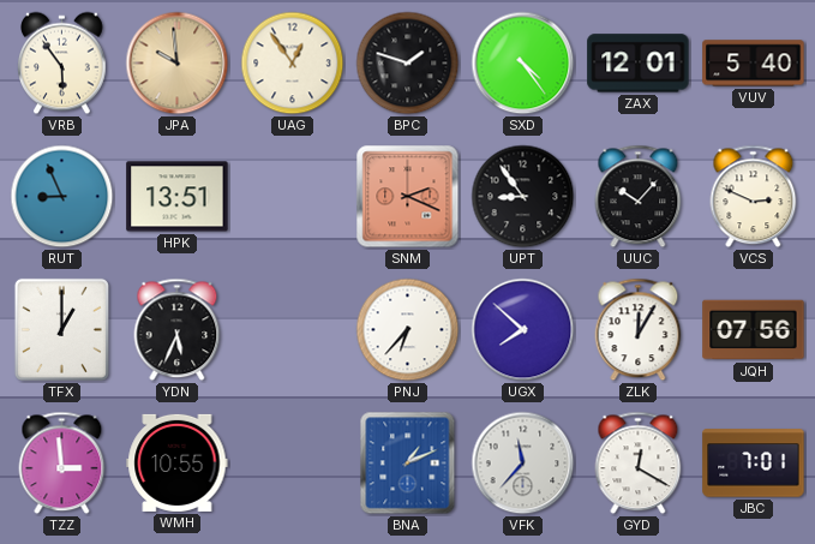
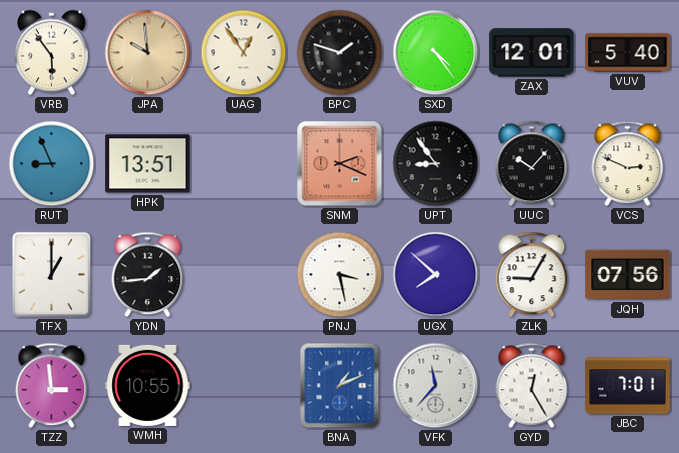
YDN: 5:34 -> 1:44 (148, 275)
PNJ: 6:37 -> 3:28 (340, 275)
ZLK: 12:05 -> 9:05 (532, 275)
GYD: 12:20 -> 12:25 (532, 386)
